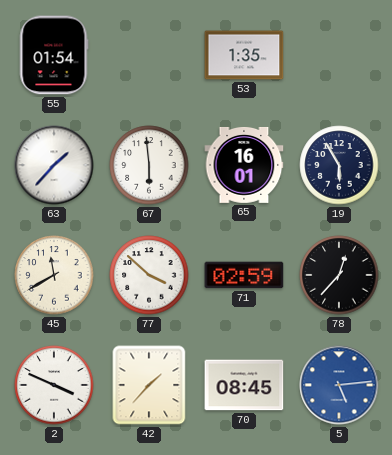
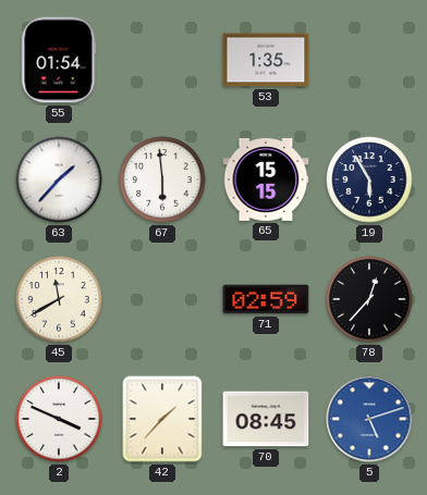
65: 16:01 -> 15:15 (266, 180)
77: 3:52 -> none (149, 275)
5: 5:14 -> 5:12 (369, 419)
